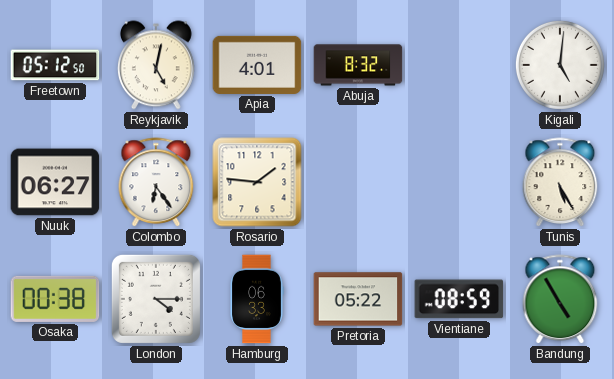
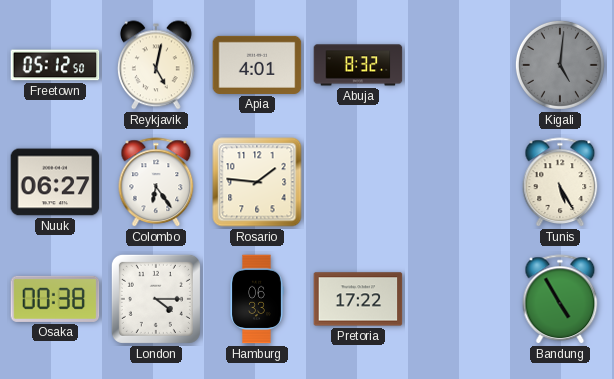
Kigali dial: white -> grey (560, 65)
Pretoria: 05:22 -> 17:22 (358, 299)
Vientiane: 08:59 -> none (459, 299)
